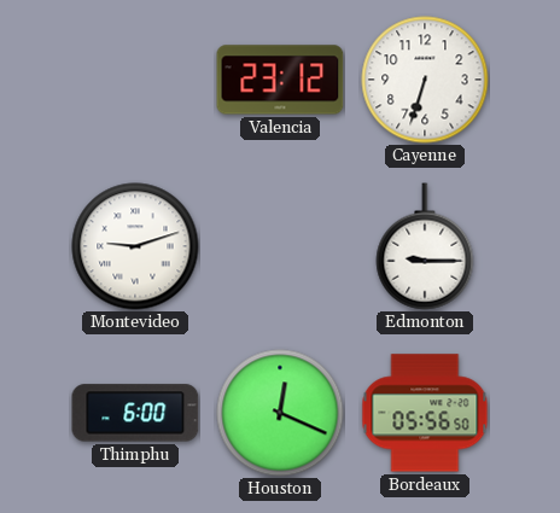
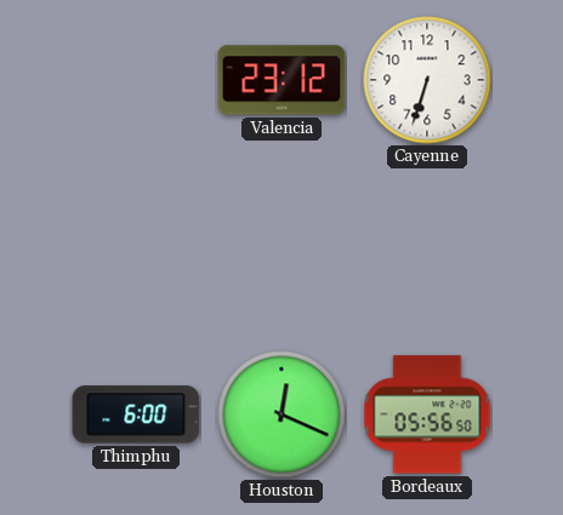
Montevideo: 9:12 -> none (135, 246)
Edmonton: 9:15 -> none (425, 246)
